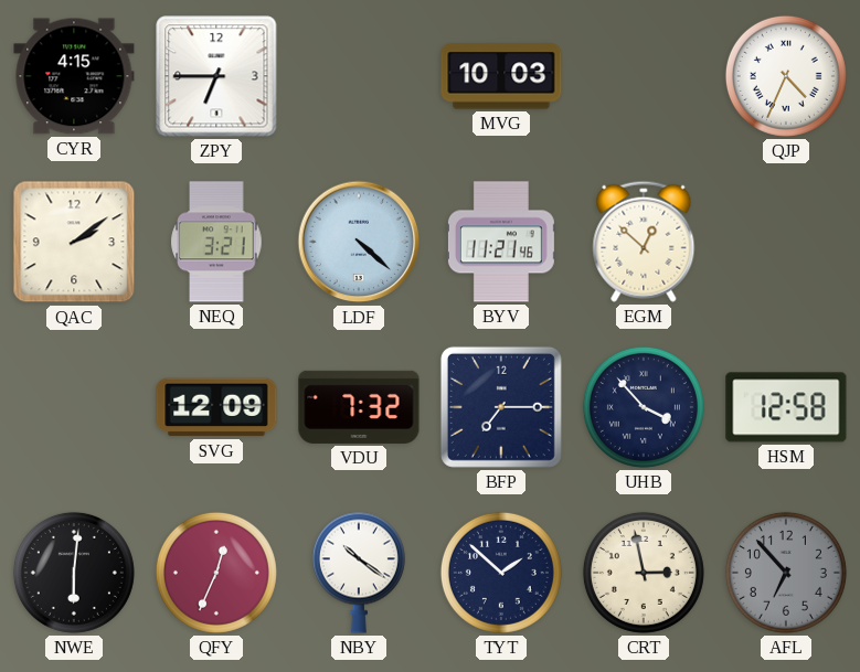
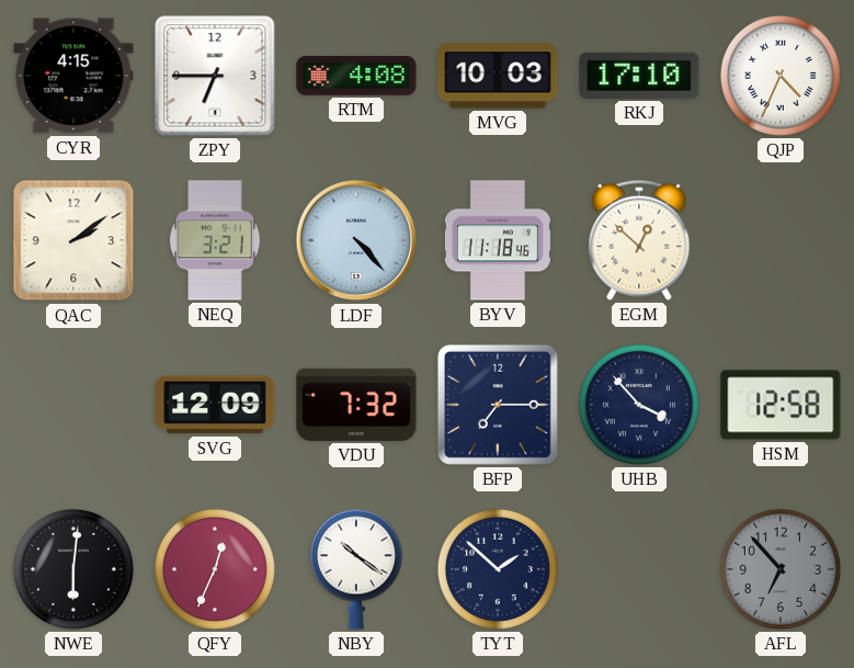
RTM: none -> 4:08 (356, 77)
RKJ: none -> 17:10 (639, 76)
LDF: 4:22 -> 4:23 (356, 240)
BYV: 11:21 -> 11:18 (498, 240)
CRT: 2:58 -> none (644, 573)
